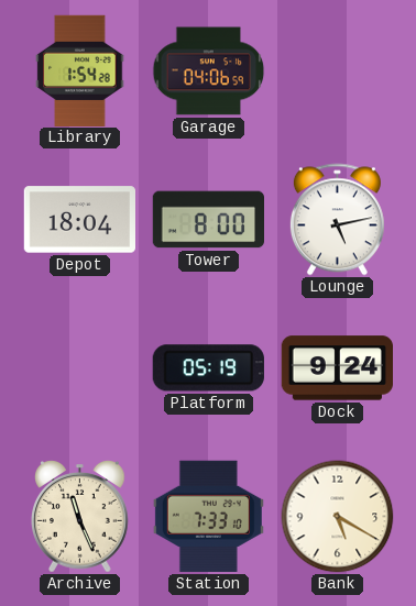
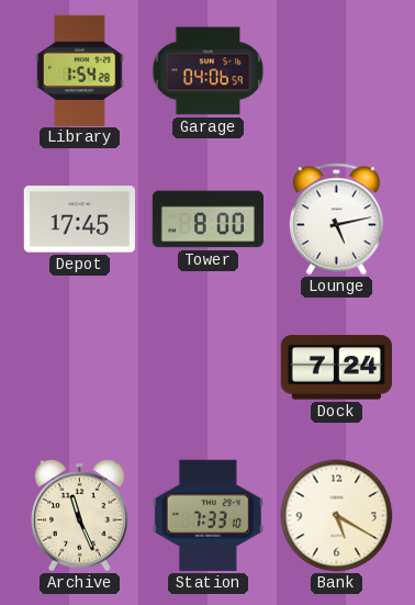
Depot: 18:04 -> 17:45 (79, 220)
Platform: 05:19 -> none (208, 368)
Dock: 9:24 -> 7:24 (336, 368)
